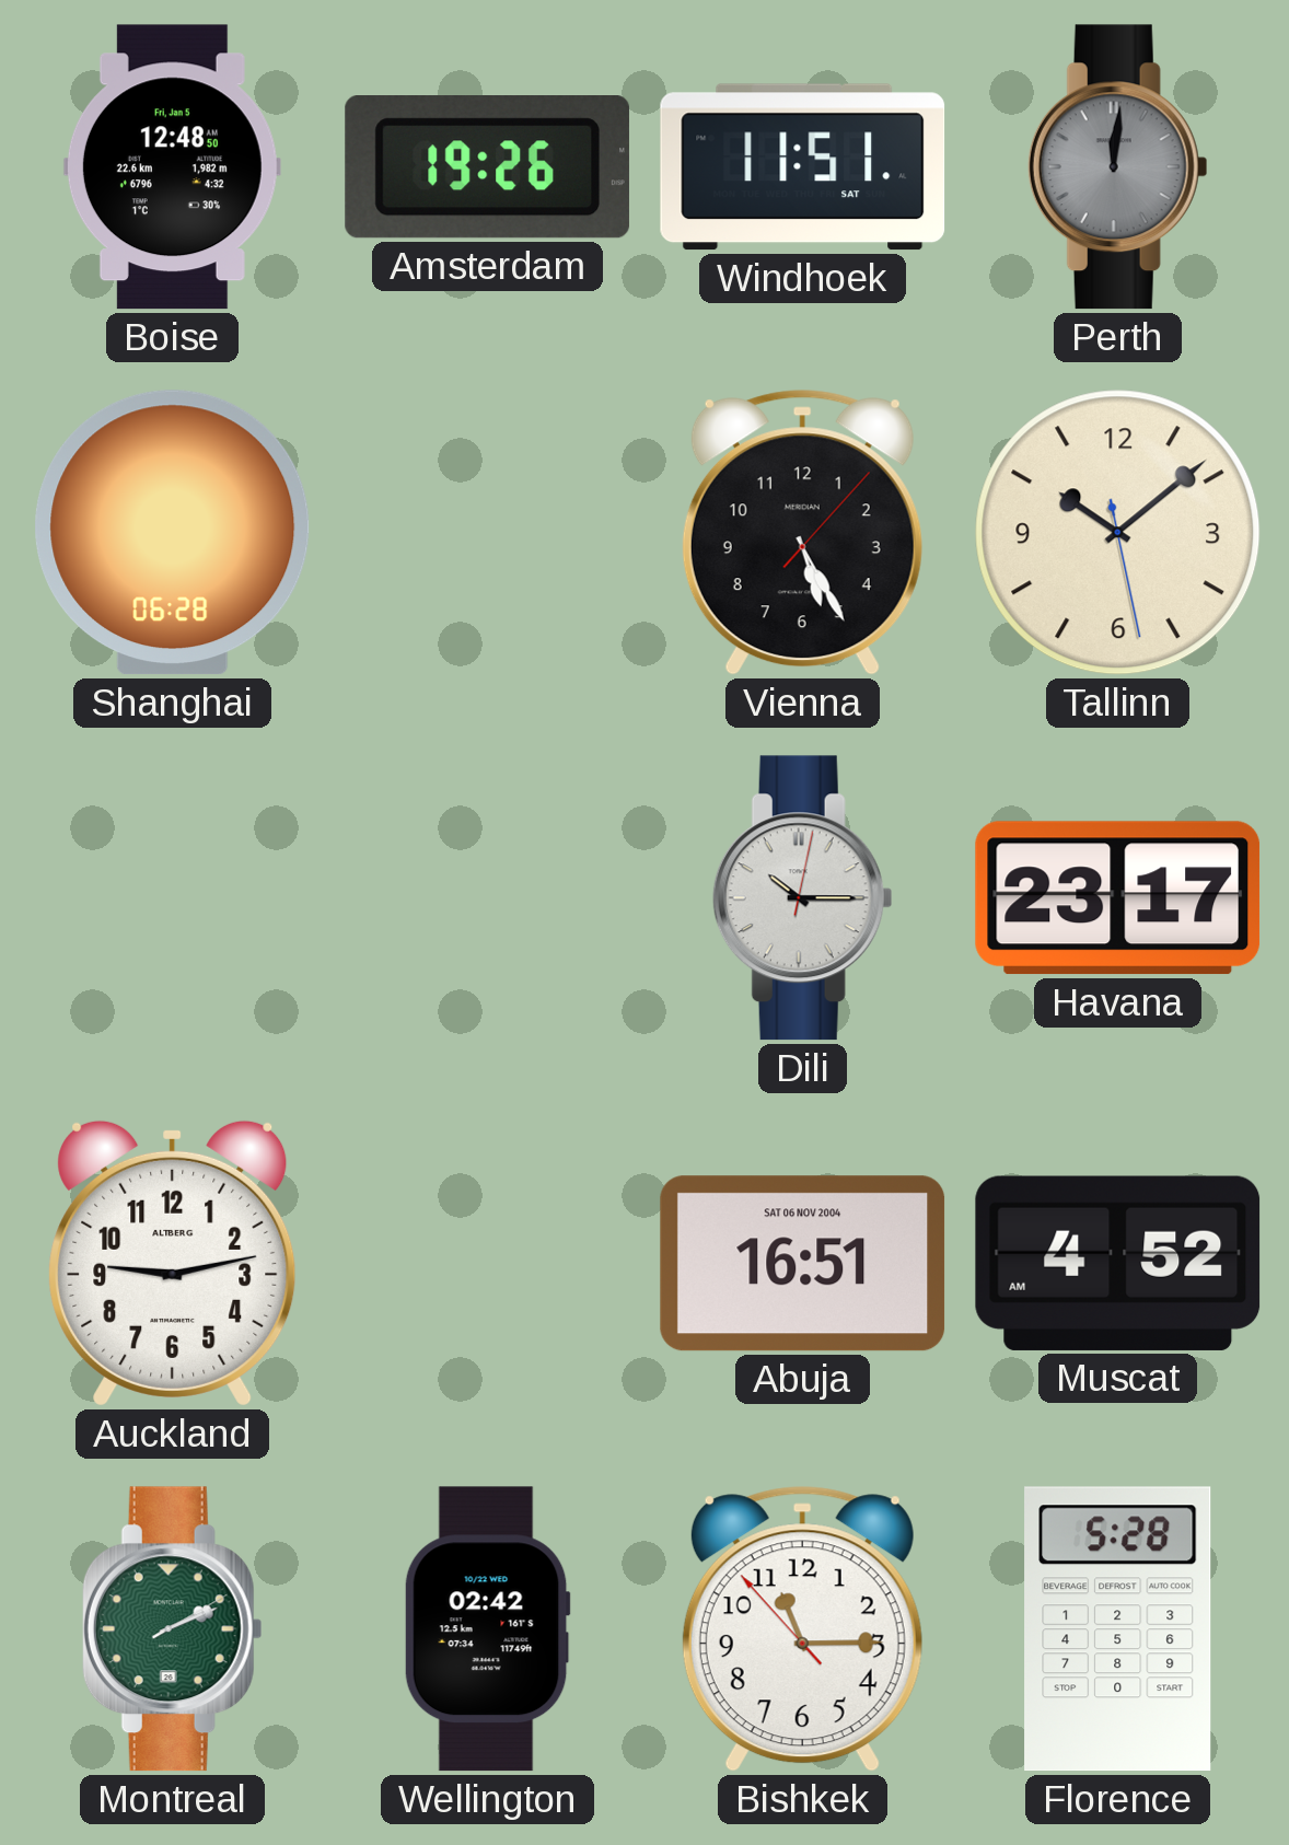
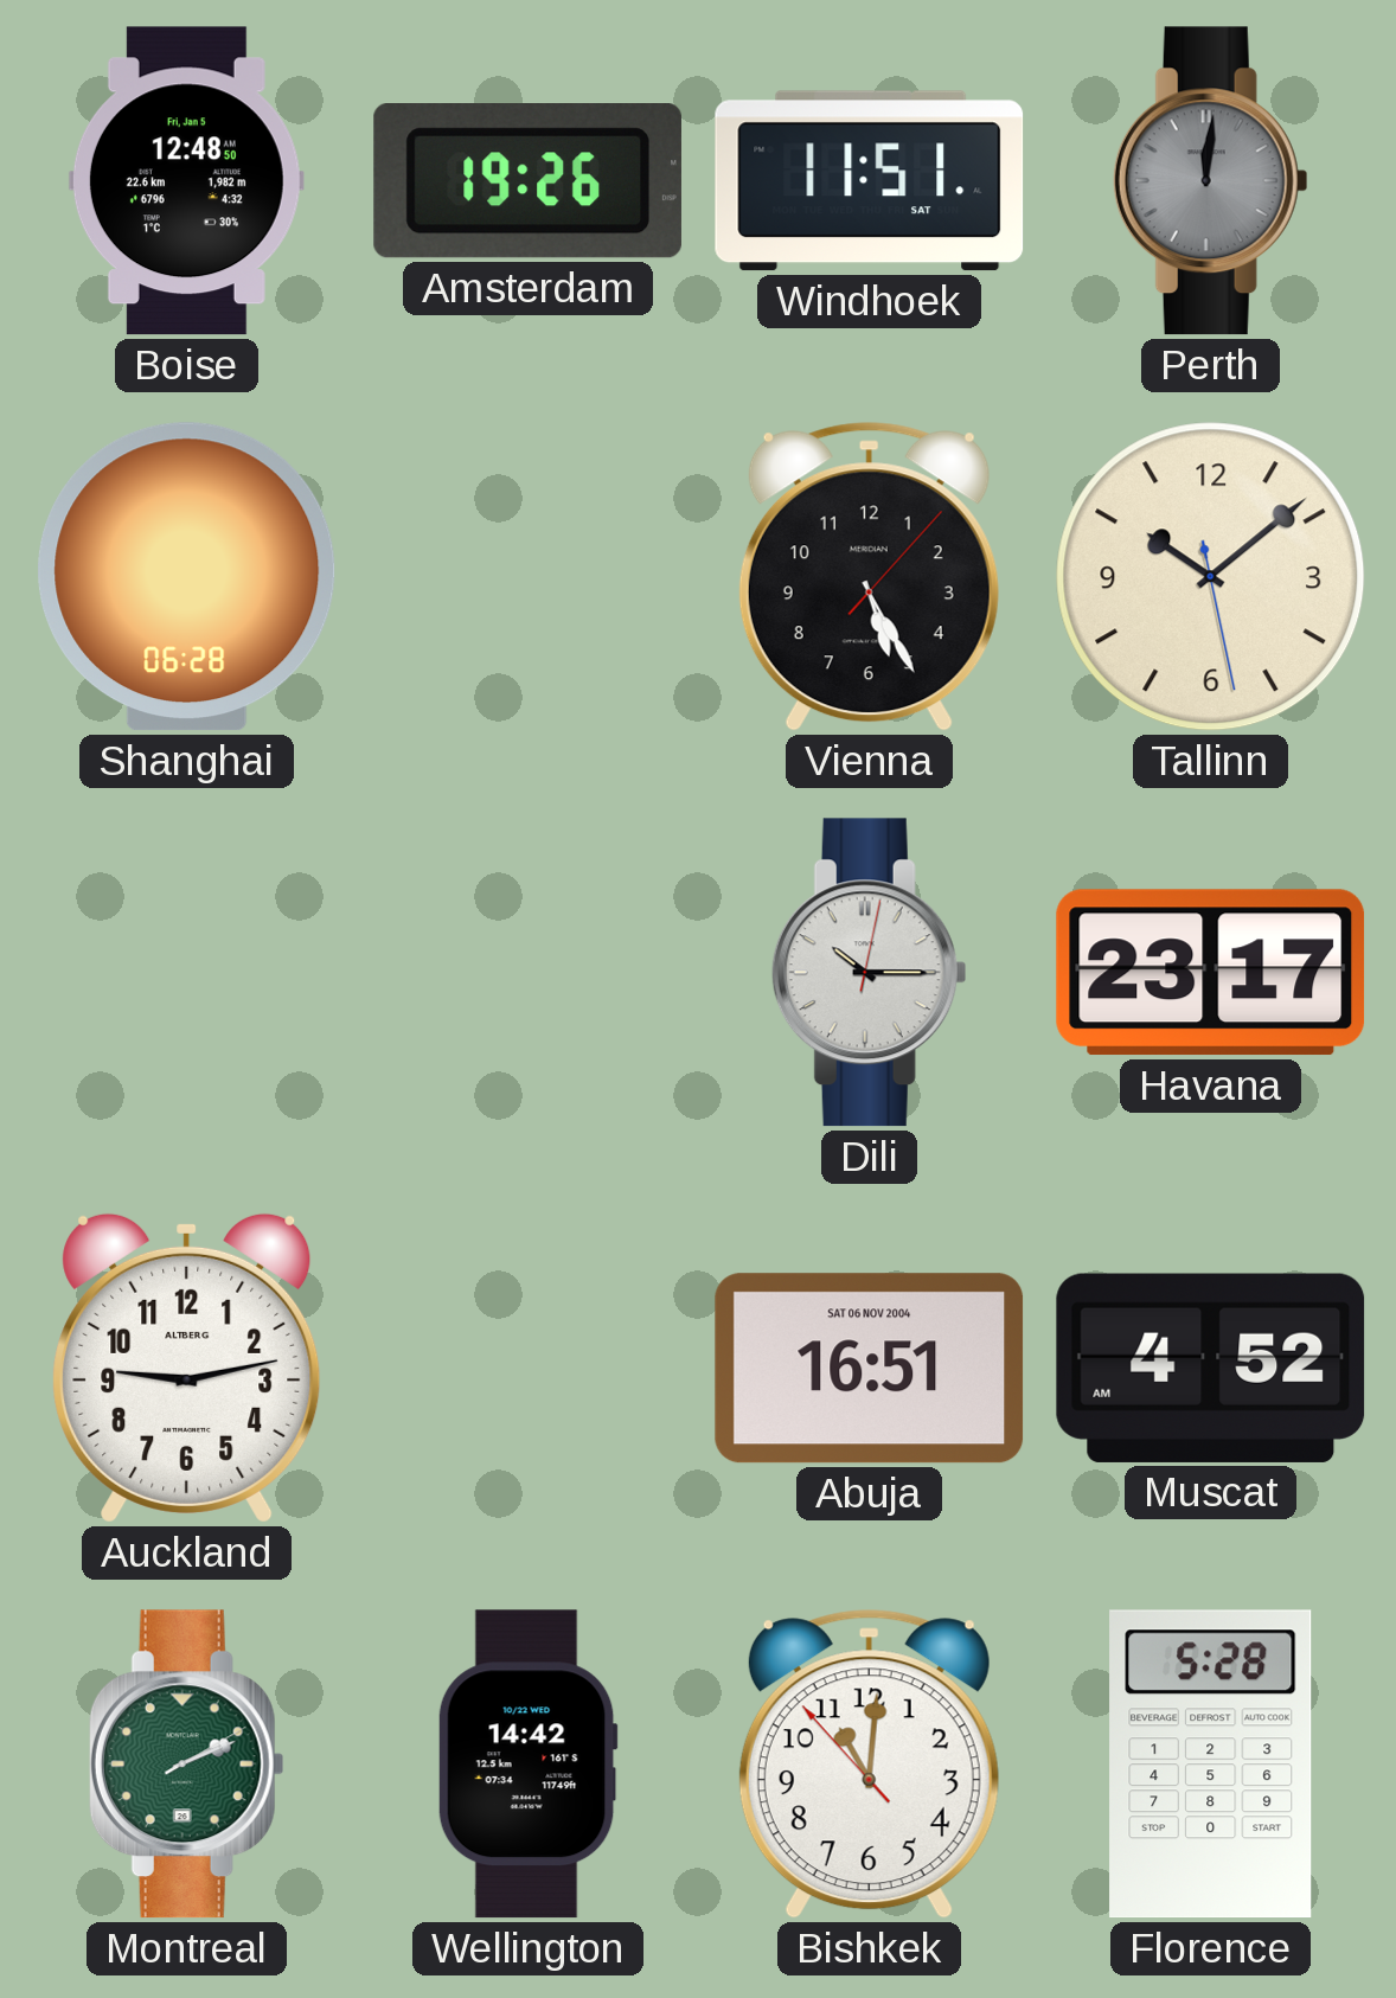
Wellington: 02:42 -> 14:42 (527, 1765)
Bishkek: 11:14 -> 11:00 (869, 1765)
